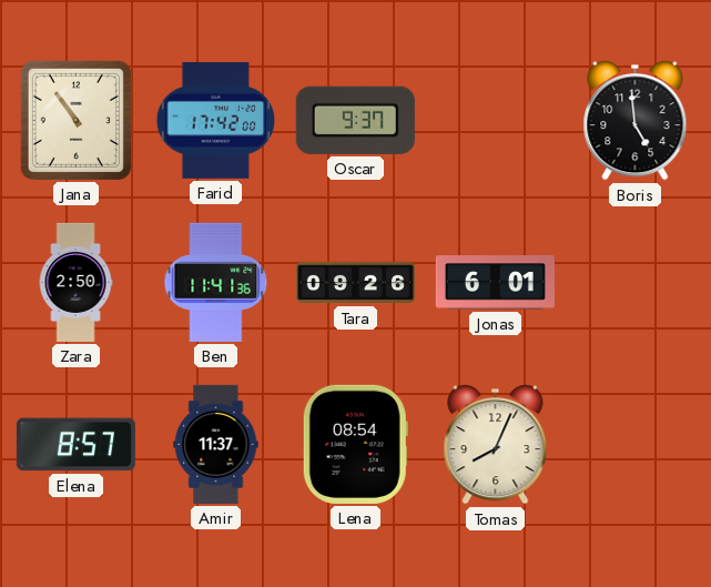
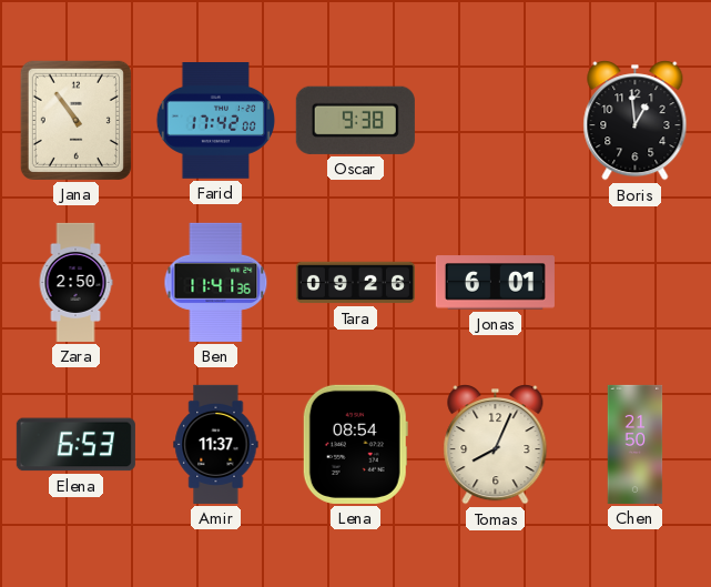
Oscar: 9:37 -> 9:38 (355, 120)
Boris: 4:59 -> 12:59 (636, 121)
Elena: 8:57 -> 6:53 (75, 445)
Chen: none -> 21:50 (636, 444)
